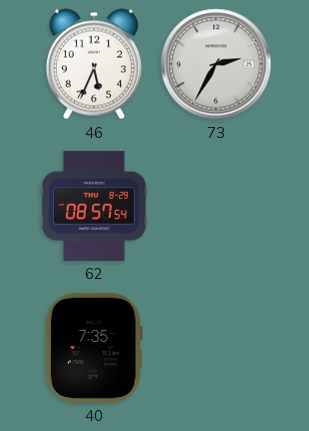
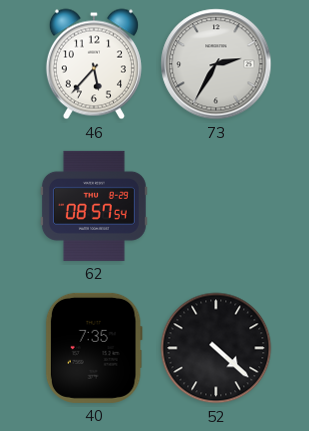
46: 5:34 -> 5:37 (94, 64)
52: none -> 4:22 (216, 348)
